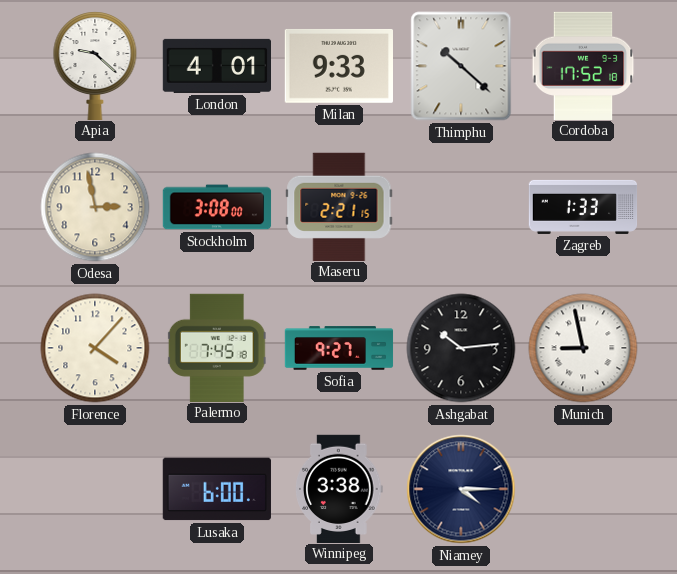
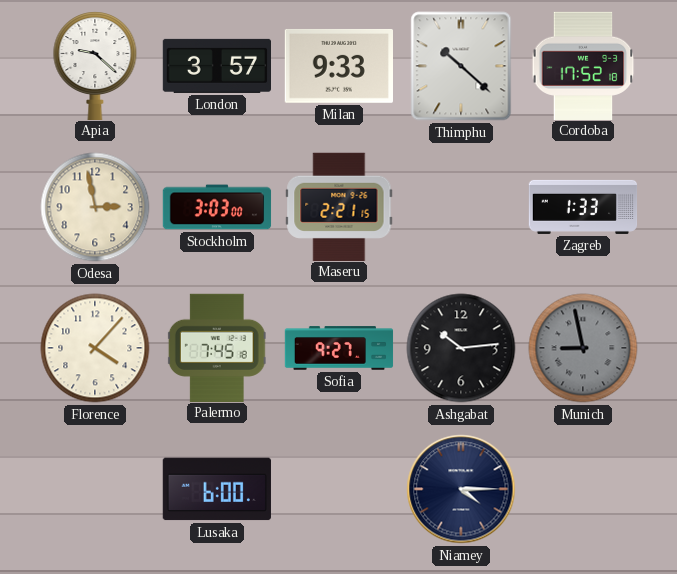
London: 4:01 -> 3:57 (216, 66)
Stockholm: 3:08 -> 3:03 (217, 207)
Munich dial: white -> grey (583, 348)
Winnipeg: 3:38 -> none (339, 488)
